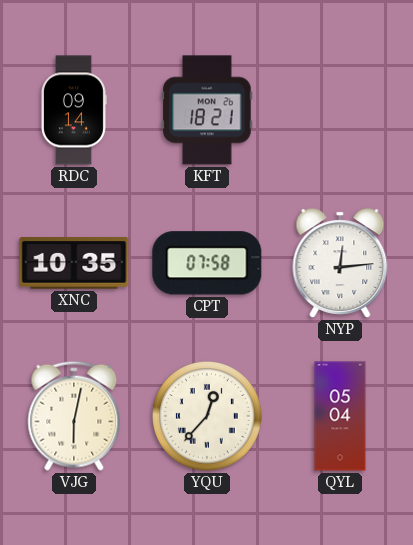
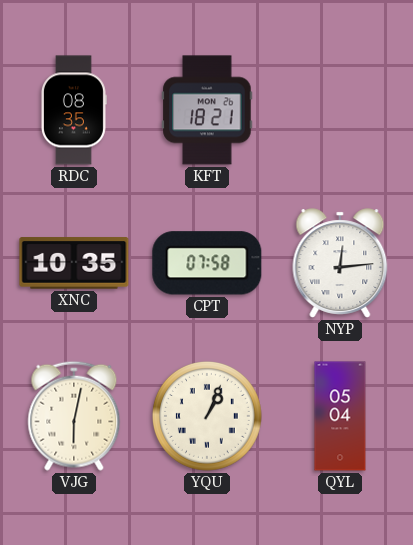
RDC: 09:14 -> 08:35 (73, 110)
YQU: 12:37 -> 1:04 (207, 416)
